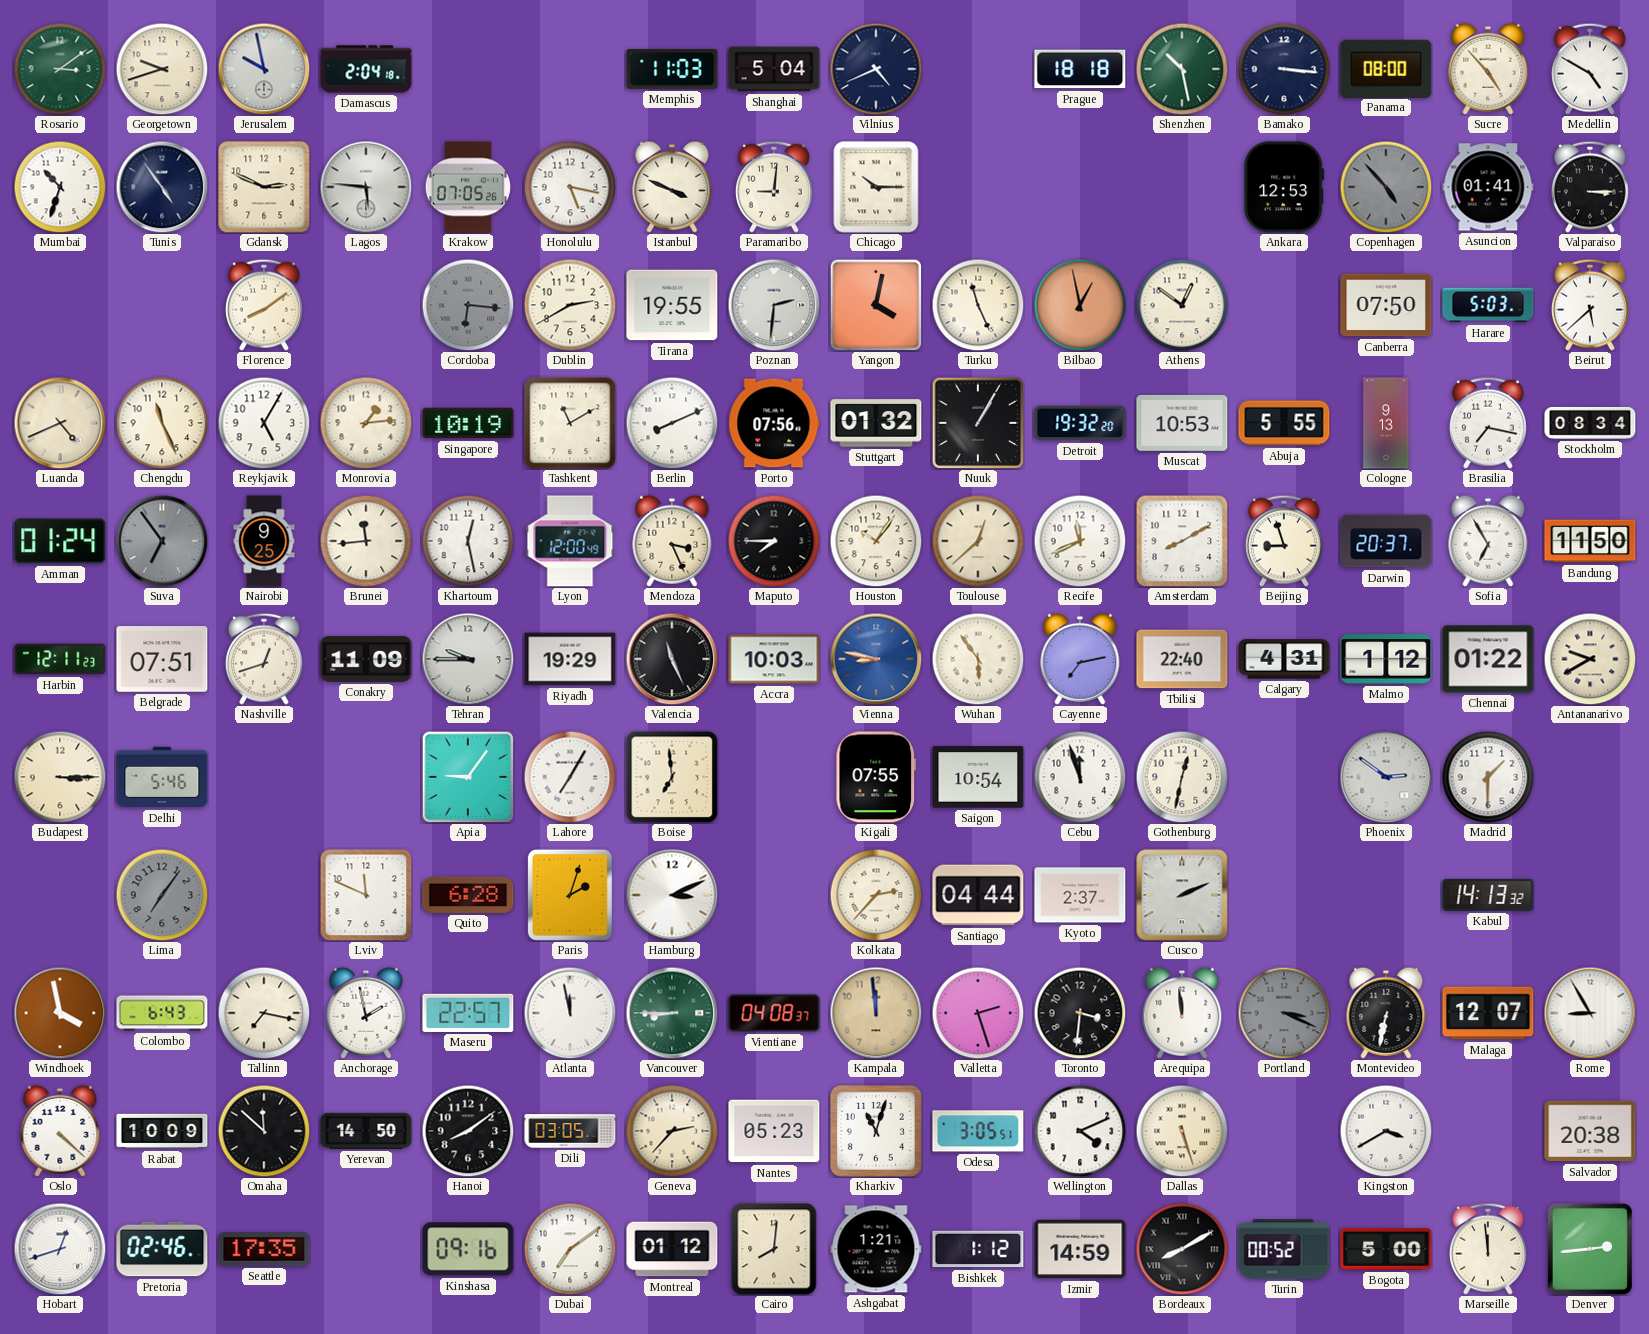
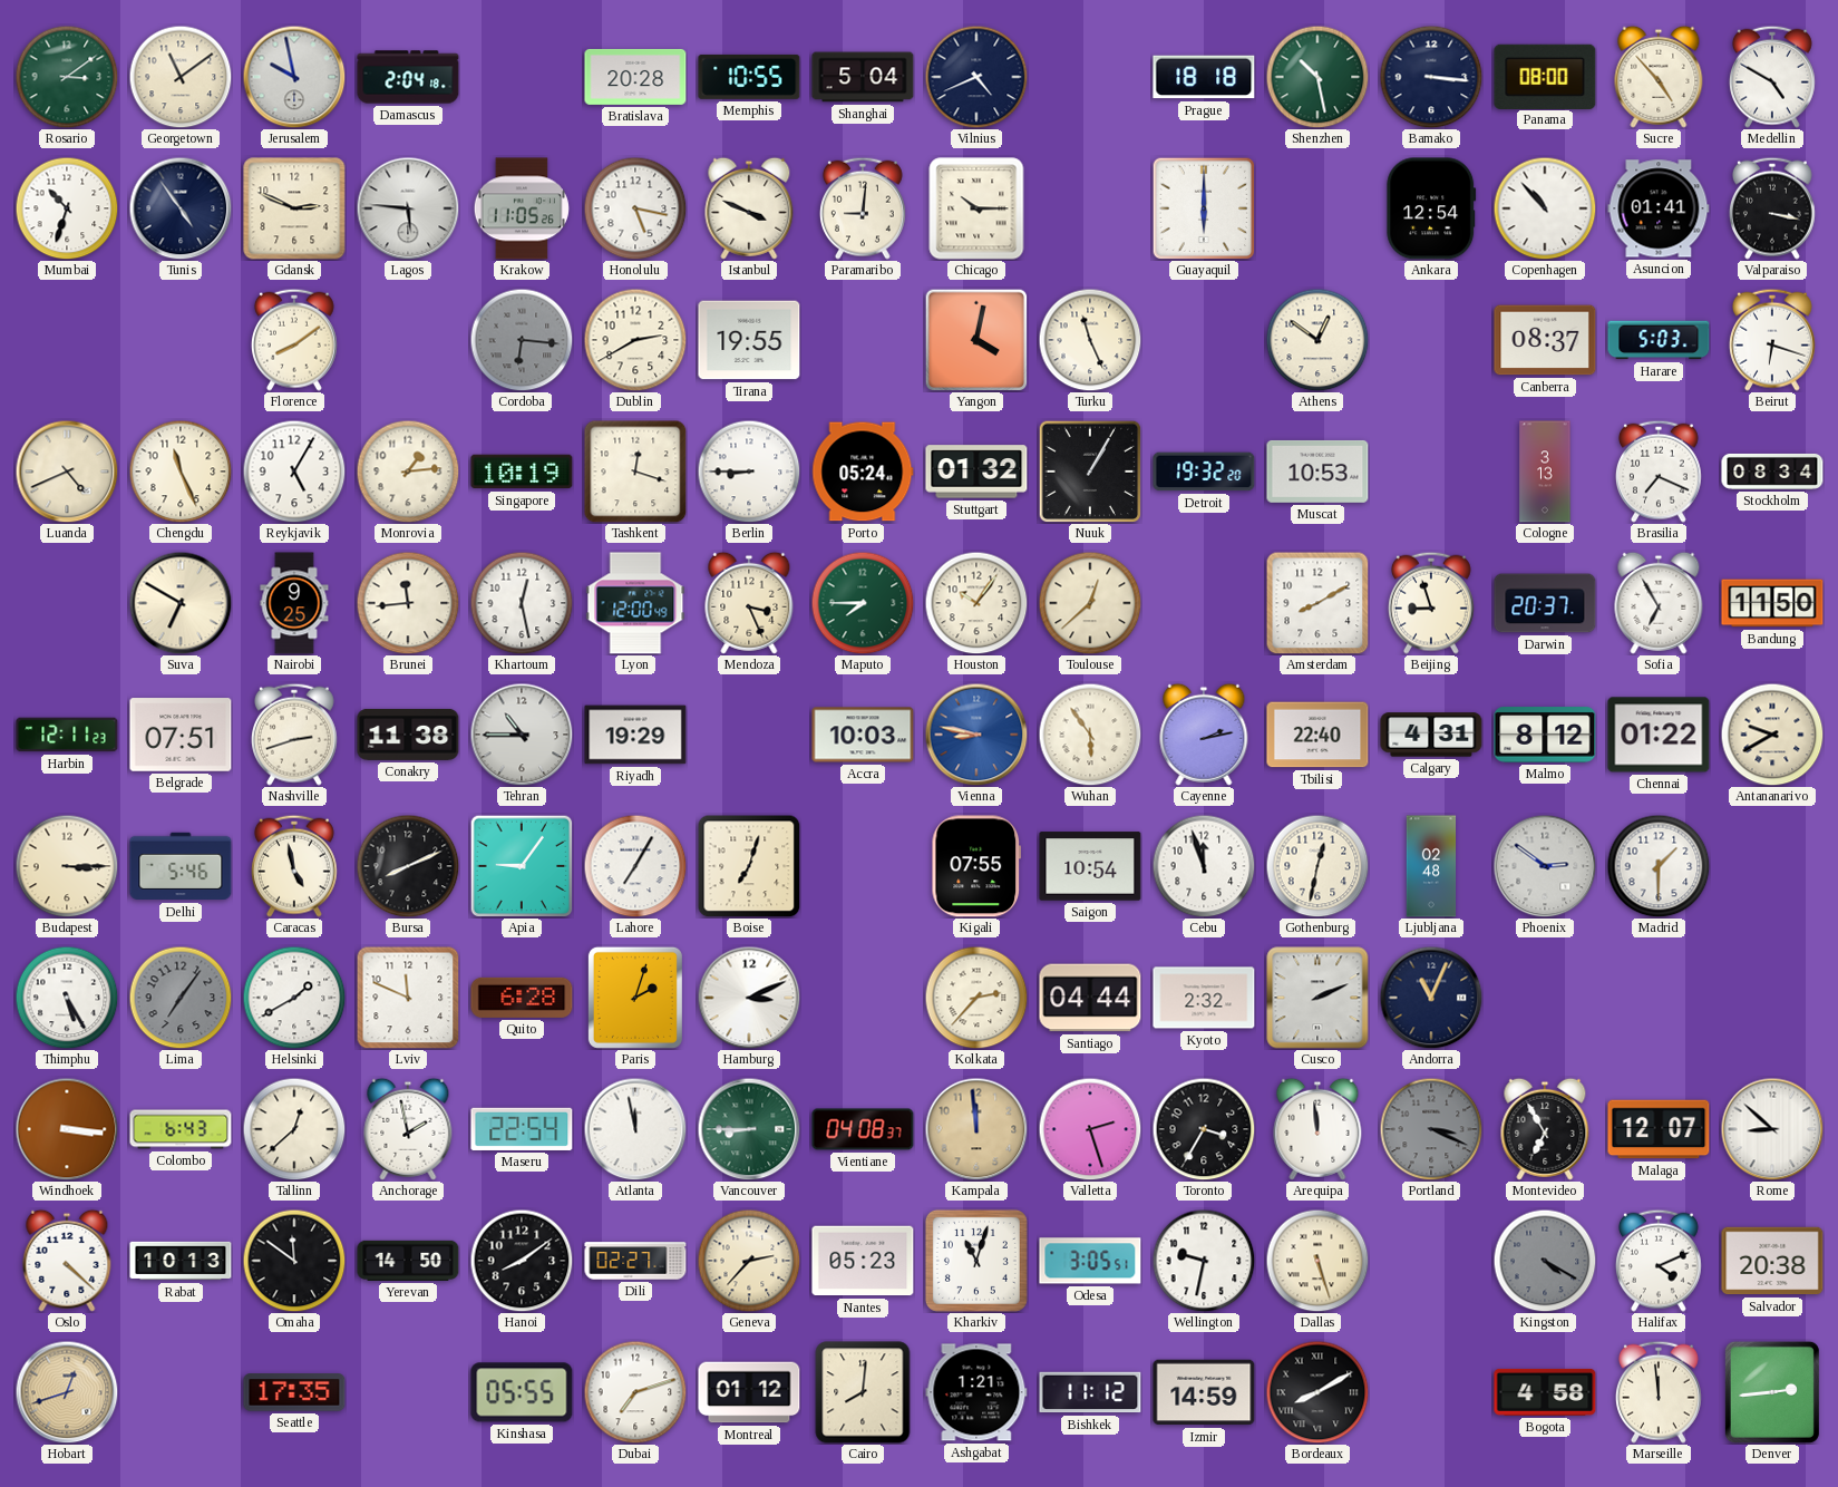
Georgetown: 9:42 -> 11:09 (181, 77)
Bratislava: none -> 20:28 (635, 77)
Memphis: 11:03 -> 10:55 (749, 77)
Krakow: 07:05 -> 11:05 (522, 208)
Guayaquil: none -> 6:00 (1204, 208)
Ankara: 12:53 -> 12:54 (1431, 208)
Copenhagen: 4:53 -> 10:53 (1545, 208)
Copenhagen dial: grey -> white (1545, 208)
Valparaiso: 3:15 -> 3:17 (1772, 208)
Poznan: 2:31 -> none (774, 305)
Bilbao: 12:58 -> none (1080, 305)
Canberra: 07:50 -> 08:37 (1545, 340)
Beirut: 5:38 -> 6:18 (1772, 340)
Tashkent: 11:10 -> 12:18 (635, 472)
Berlin: 8:11 -> 8:45 (749, 472)
Porto: 07:56 -> 05:24 (863, 472)
Abuja: 5:55 -> none (1284, 423)
Cologne: 9:13 -> 3:13 (1545, 472)
Brasilia: 7:17 -> 7:19 (1659, 472)
Amman: 01:24 -> none (60, 541)
Suva: 6:54 -> 6:50 (181, 603)
Suva dial: grey -> cream (181, 603)
Maputo dial: black -> green (863, 603)
Recife: 11:41 -> none (1080, 541)
Nashville: 12:42 -> 2:42 (294, 735)
Conakry: 11:09 -> 11:38 (408, 735)
Tehran: 9:45 -> 10:45 (522, 735)
Valencia: 11:26 -> none (672, 659)
Cayenne: 7:13 -> 2:13 (1204, 735)
Malmo: 1:12 -> 8:12 (1545, 736)
Caracas: none -> 4:58 (294, 866)
Bursa: none -> 8:11 (408, 866)
Boise: 6:59 -> 7:03 (749, 866)
Ljubljana: none -> 02:48 (1431, 866)
Thimphu: none -> 5:25 (67, 998)
Helsinki: none -> 1:40 (294, 998)
Kyoto: 2:37 -> 2:32 (1204, 998)
Andorra: none -> 11:04 (1431, 998)
Kabul: 14:13 -> none (1488, 895)
Windhoek: 3:58 -> 3:16 (67, 1129)
Tallinn: 7:17 -> 12:38 (294, 1129)
Maseru: 22:57 -> 22:54 (522, 1129)
Toronto: 3:31 -> 3:35 (1204, 1129)
Montevideo: 6:32 -> 6:55 (1545, 1129)
Rome: 8:55 -> 8:52 (1772, 1129)
Rabat: 10:09 -> 10:13 (181, 1261)
Omaha: 11:52 -> 11:51 (294, 1261)
Dili: 03:05 -> 02:27 (635, 1261)
Wellington: 4:11 -> 9:32 (1204, 1261)
Kingston: 3:40 -> 4:20 (1545, 1261)
Kingston dial: white -> grey (1545, 1261)
Halifax: none -> 4:11 (1659, 1261)
Hobart dial: white -> champagne (67, 1392)
Pretoria: 02:46 -> none (162, 1249)
Kinshasa: 09:16 -> 05:55 (522, 1392)
Dubai: 7:09 -> 7:12 (635, 1392)
Bishkek: 1:12 -> 11:12 (1090, 1392)
Turin: 00:52 -> none (1284, 1249)
Bogota: 5:00 -> 4:58 (1545, 1392)
